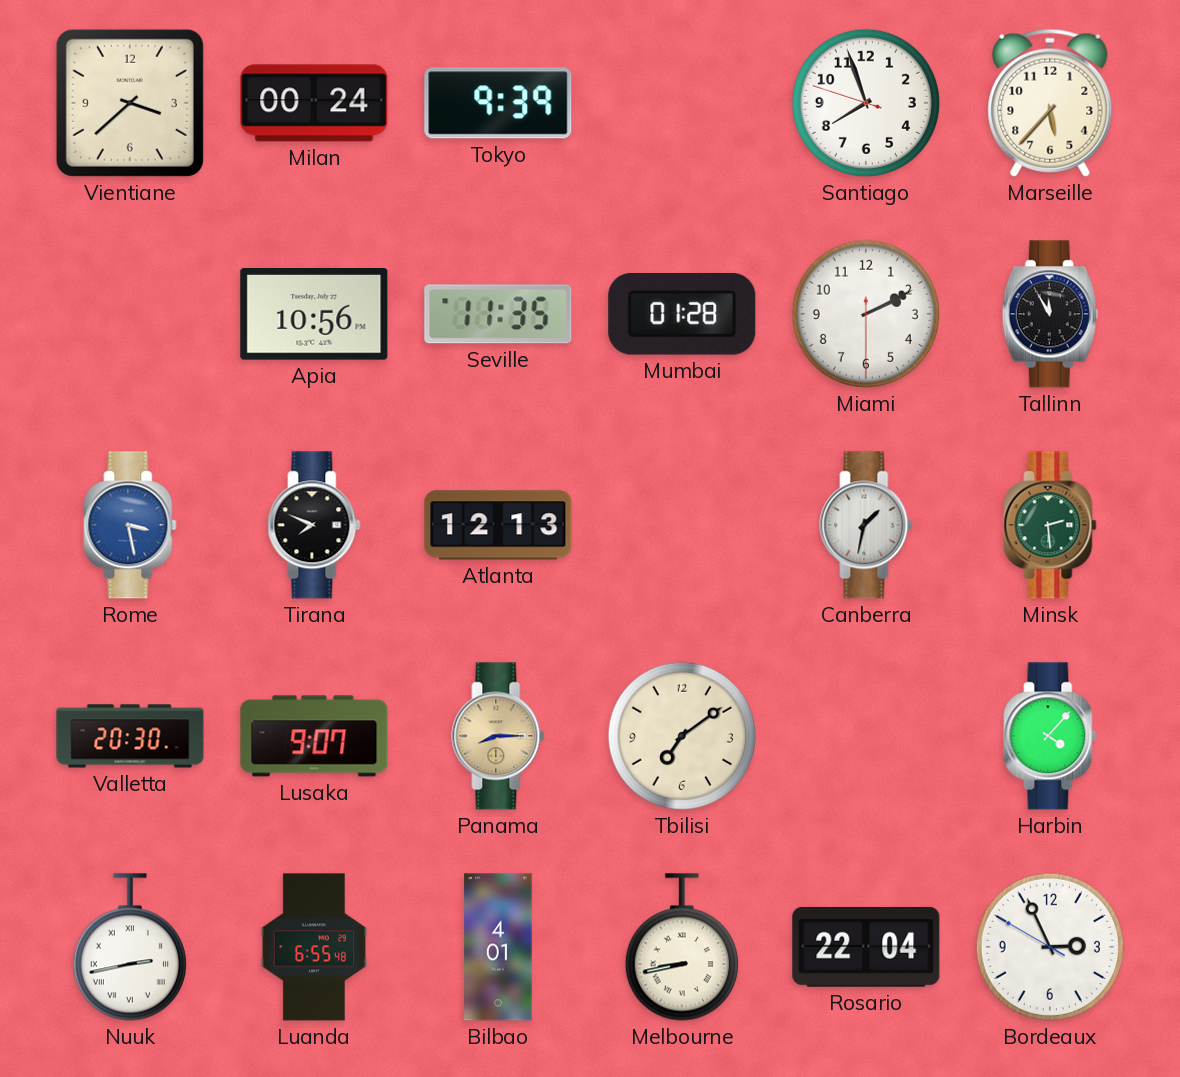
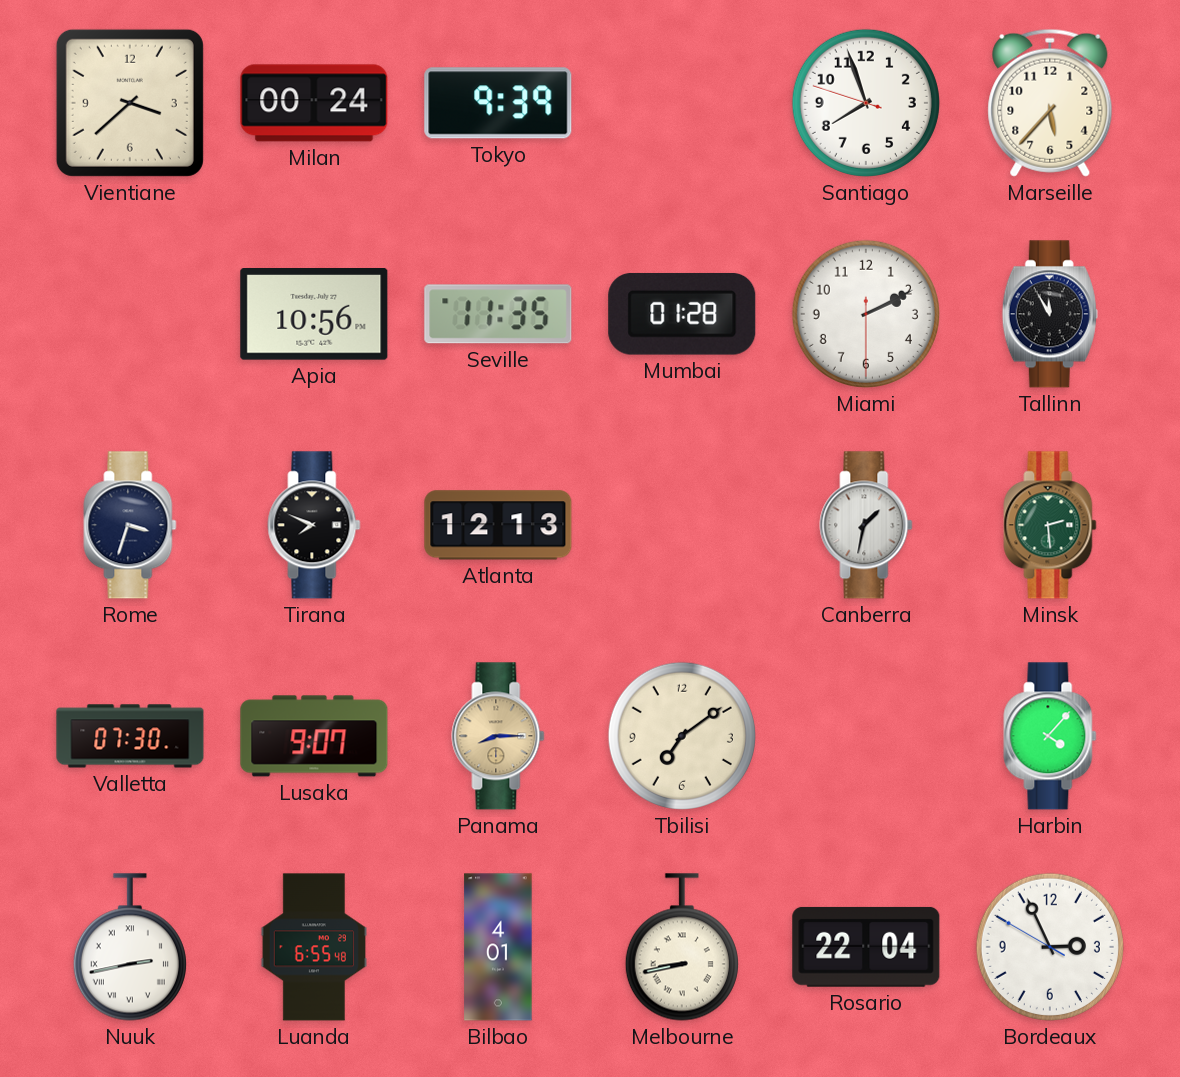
Rome: 3:28 -> 3:33 (130, 525)
Rome dial: blue -> navy (130, 525)
Valletta: 20:30 -> 07:30 (130, 736)
